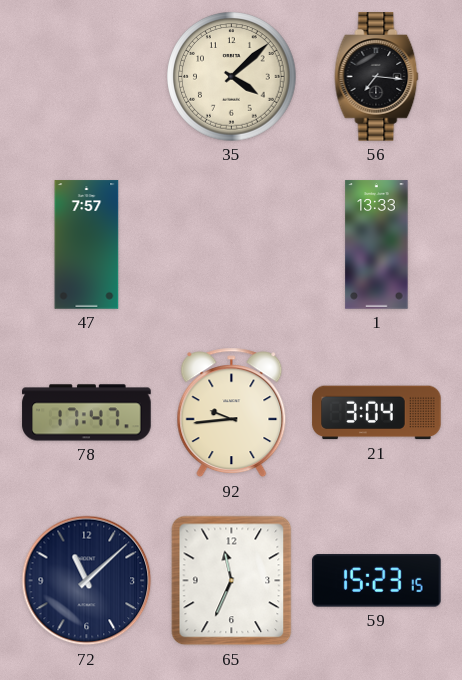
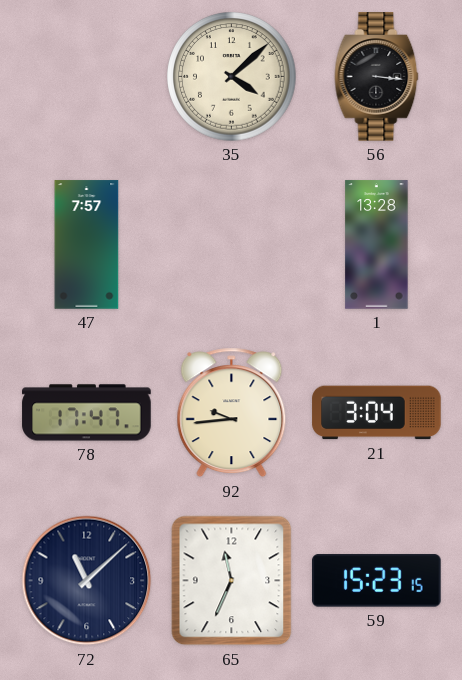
56: 7:16 -> 3:16 (377, 77)
1: 13:33 -> 13:28 (377, 245)
